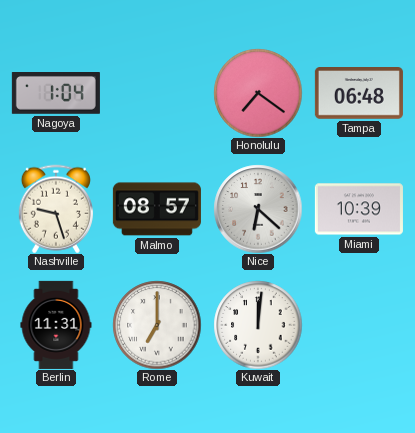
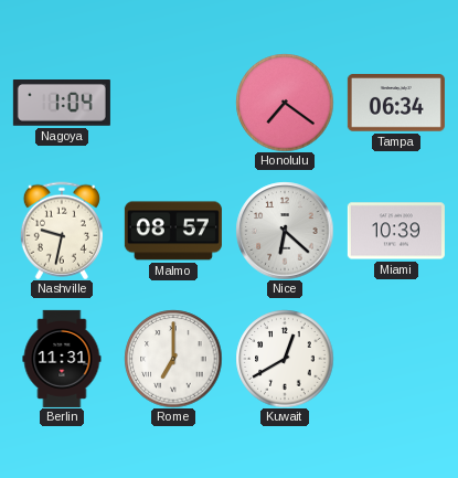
Tampa: 06:48 -> 06:34 (396, 103)
Nashville: 9:27 -> 9:32 (62, 231)
Kuwait: 12:01 -> 12:40 (285, 359)
